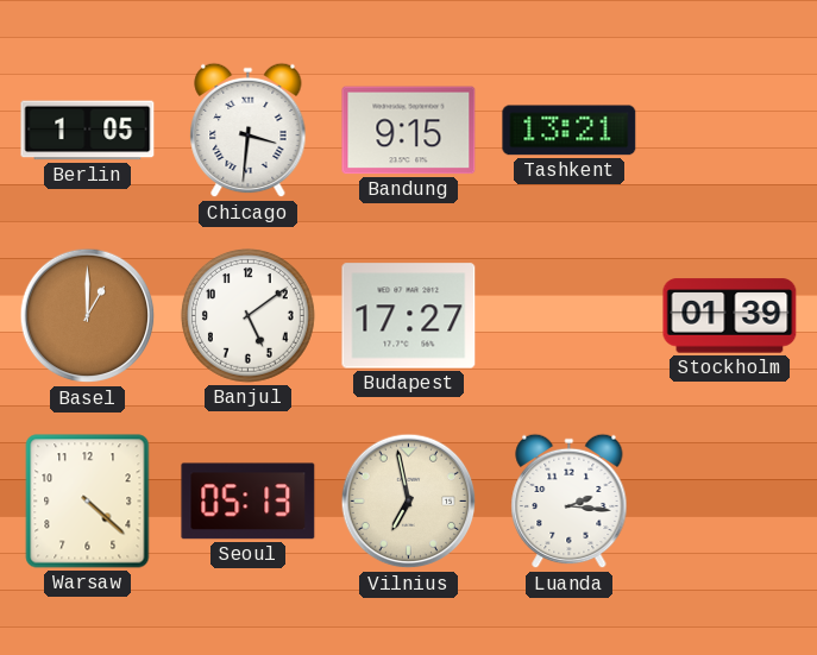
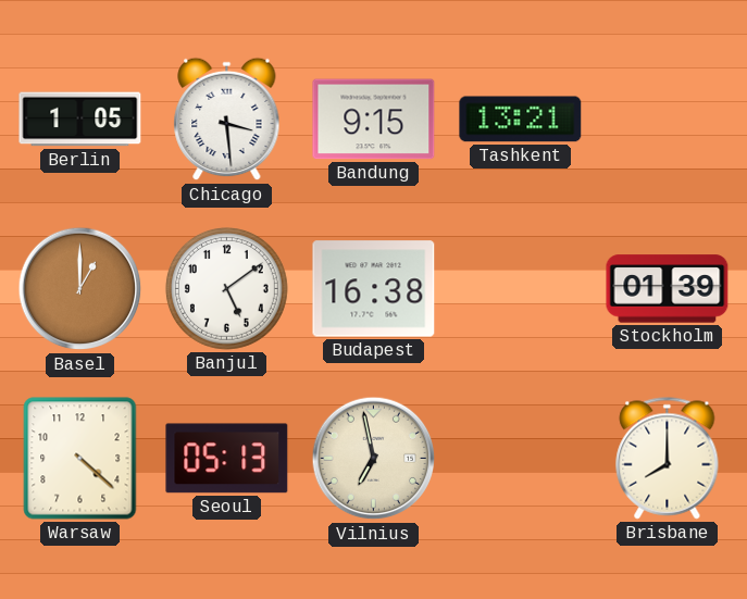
Chicago: 3:31 -> 3:29 (227, 120)
Budapest: 17:27 -> 16:38 (374, 289)
Luanda: 2:16 -> none (570, 502)
Brisbane: none -> 8:00 (668, 459)
